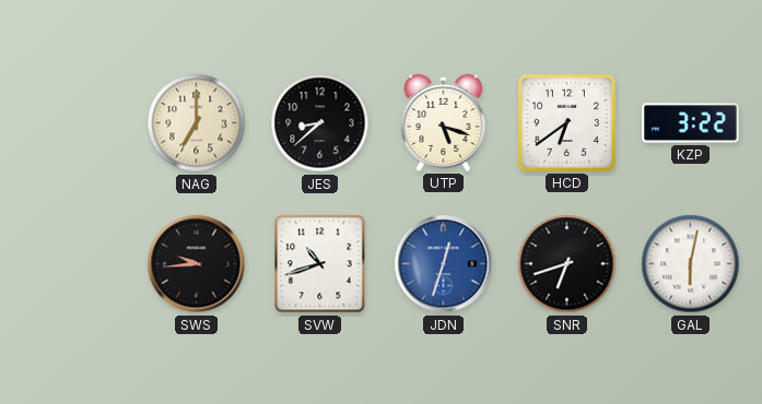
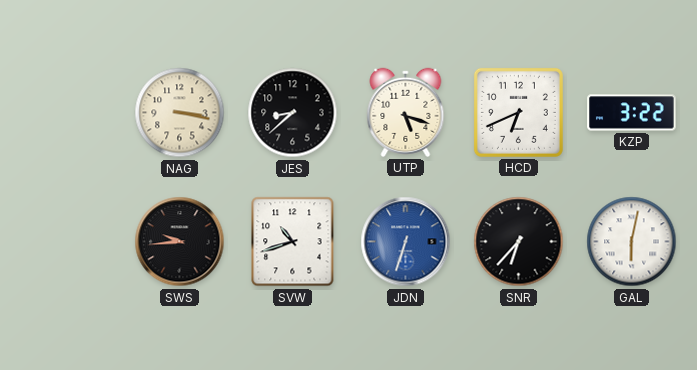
NAG: 7:00 -> 3:17 (180, 113)
HCD: 6:39 -> 6:41 (518, 112)
JDN: 12:33 -> 6:33 (406, 242)
SNR: 6:42 -> 6:37 (519, 242)
